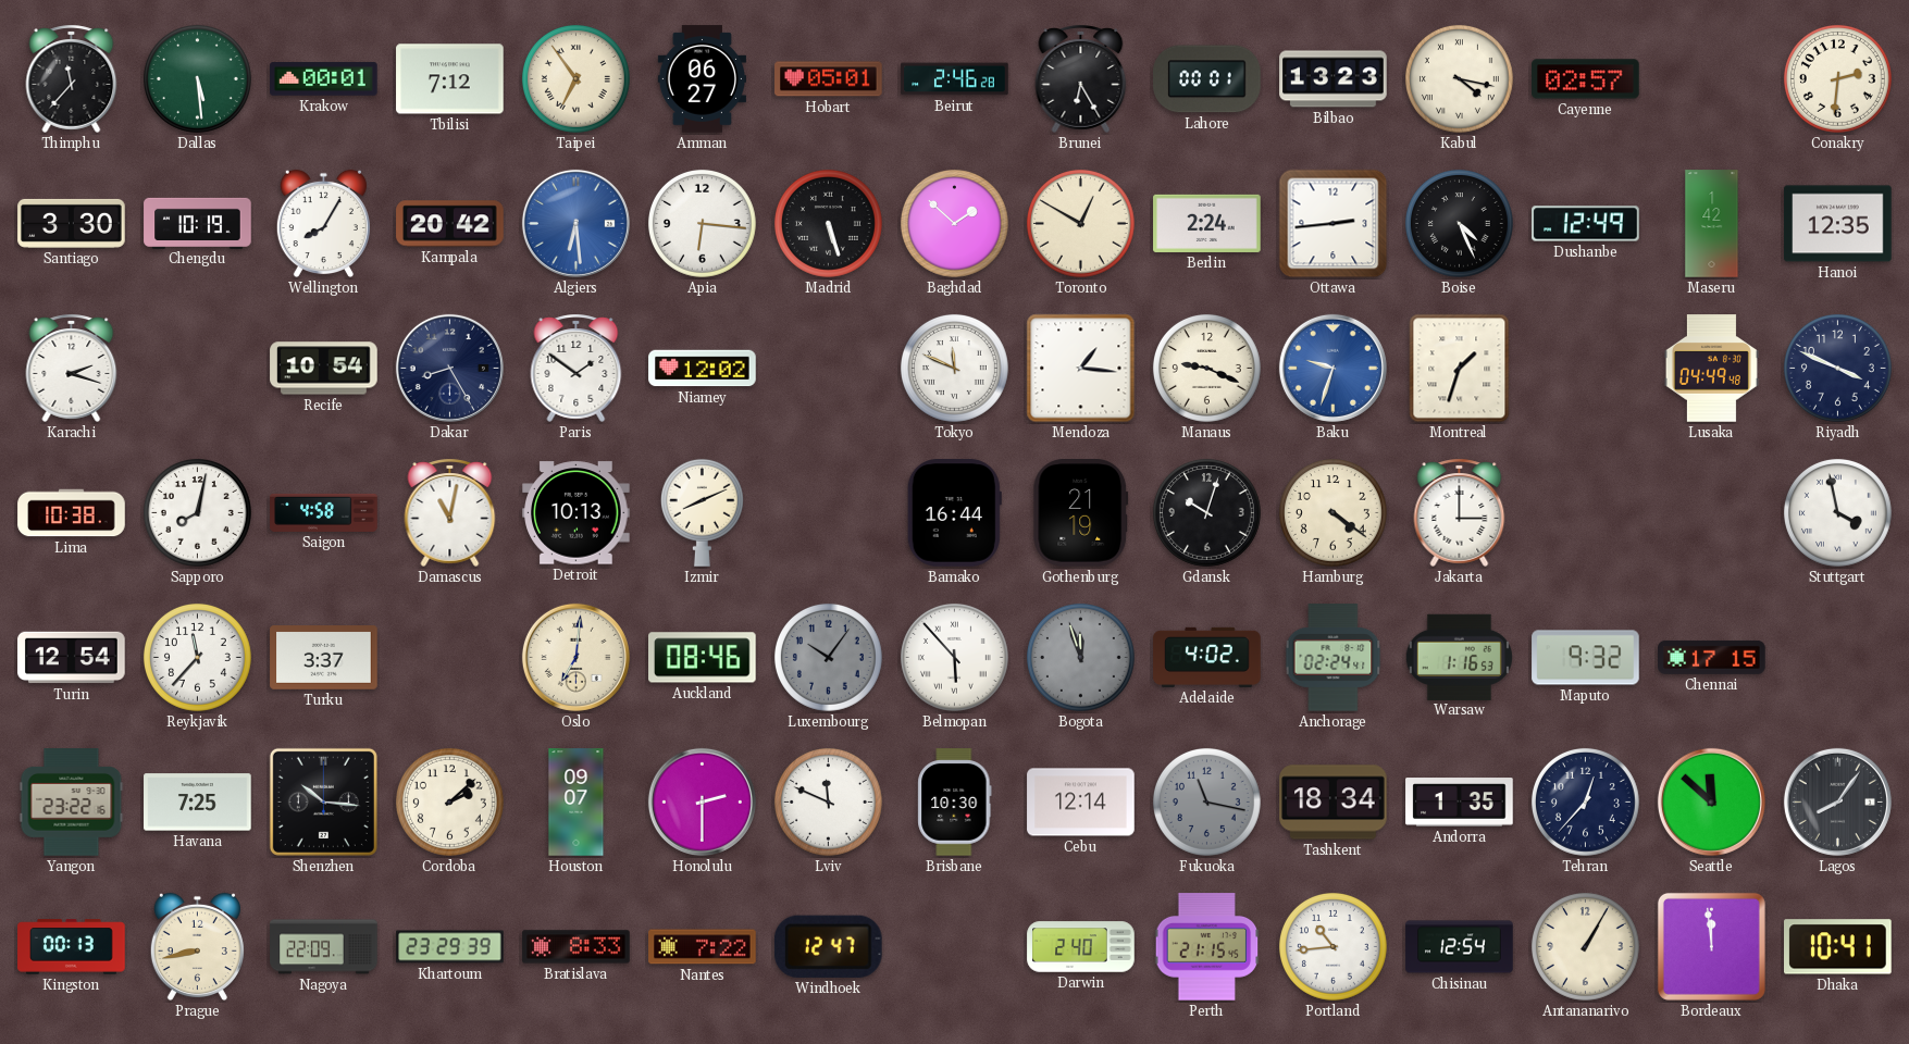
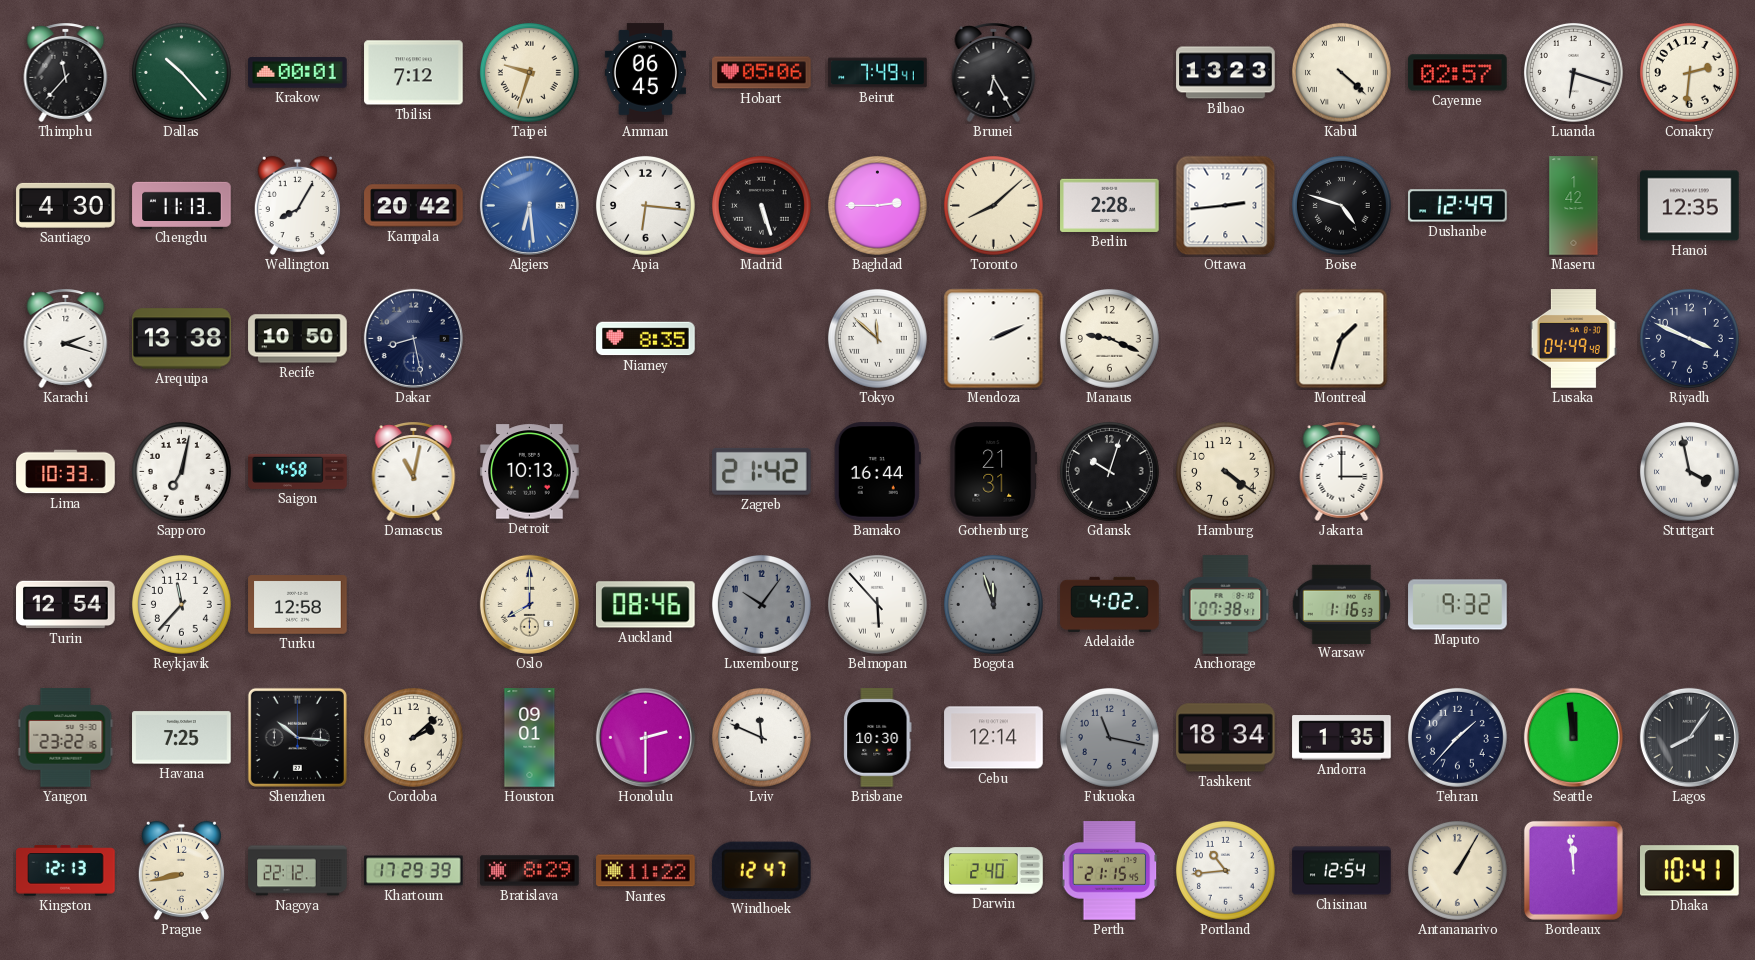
Dallas: 5:29 -> 10:23 (181, 72)
Taipei: 6:54 -> 9:33 (529, 72)
Amman: 06:27 -> 06:45 (645, 73)
Hobart: 05:01 -> 05:06 (762, 73)
Beirut: 2:46 -> 7:49 (878, 73)
Lahore: 00:01 -> none (1207, 79)
Kabul: 4:17 -> 4:22 (1341, 72)
Luanda: none -> 6:18 (1573, 72)
Santiago: 3:30 -> 4:30 (66, 205)
Chengdu: 10:19 -> 11:13 (182, 205)
Baghdad: 1:52 -> 2:45 (877, 205)
Toronto: 12:50 -> 8:08 (993, 205)
Berlin: 2:24 -> 2:28 (1110, 205)
Boise: 4:26 -> 4:48 (1341, 205)
Arequipa: none -> 13:38 (182, 339)
Recife: 10:54 -> 10:50 (298, 339)
Dakar: 8:25 -> 8:28 (413, 338)
Paris: 1:51 -> none (577, 368)
Niamey: 12:02 -> 8:35 (646, 339)
Tokyo: 11:49 -> 11:52 (877, 338)
Mendoza: 1:16 -> 2:11 (994, 339)
Baku: 9:33 -> none (1332, 368)
Lima: 10:38 -> 10:33 (66, 472)
Sapporo: 8:02 -> 7:02 (181, 471)
Izmir: 8:11 -> none (702, 512)
Zagreb: none -> 21:42 (762, 471)
Gothenburg: 21:19 -> 21:31 (994, 472)
Turku: 3:37 -> 12:58 (298, 605)
Oslo: 7:01 -> 8:00 (529, 604)
Anchorage: 02:24 -> 07:38 (1226, 605)
Chennai: 17:15 -> none (1712, 657)
Houston: 09:07 -> 09:01 (530, 738)
Tehran: 12:37 -> 1:37 (1457, 737)
Seattle: 11:52 -> 11:59 (1573, 737)
Kingston: 00:13 -> 12:13 (66, 871)
Nagoya: 22:09 -> 22:12 (298, 871)
Khartoum: 23:29 -> 17:29 (414, 871)
Bratislava: 8:33 -> 8:29 (530, 871)
Nantes: 7:22 -> 11:22 (646, 871)
